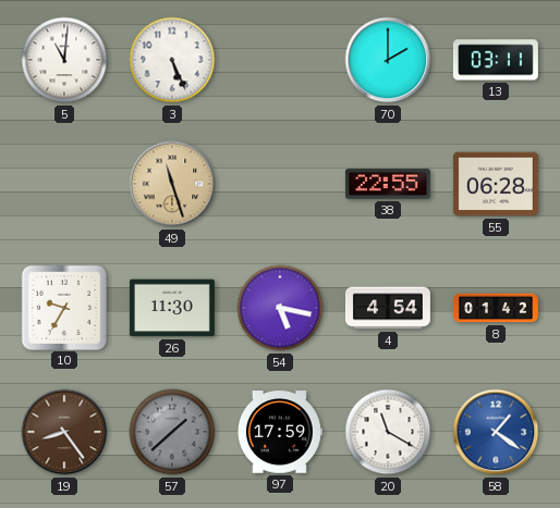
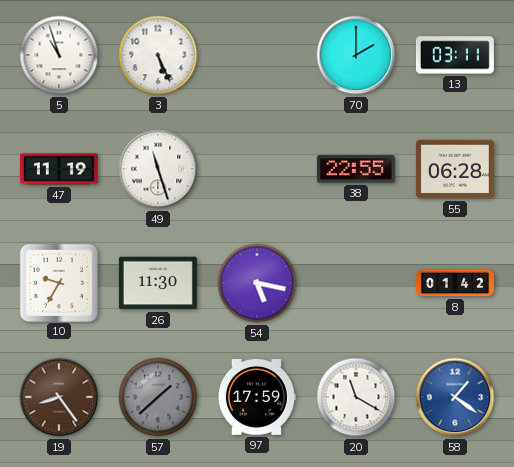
5: 11:01 -> 10:57 (59, 55)
47: none -> 11:19 (59, 169)
49 dial: champagne -> white (158, 169)
4: 4:54 -> none (388, 308)
